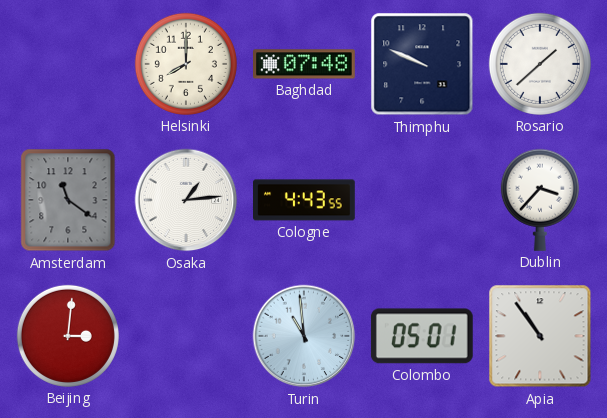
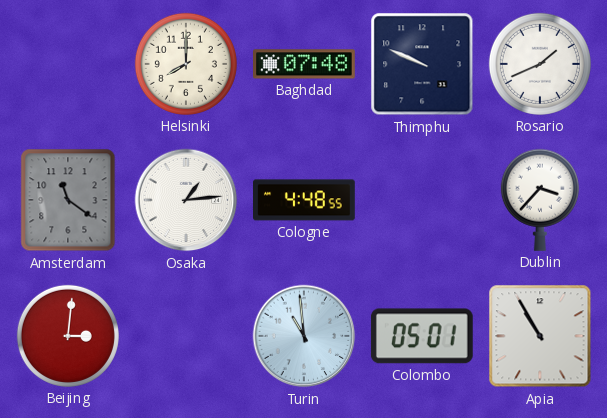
Rosario: 1:38 -> 1:41 (540, 64)
Cologne: 4:43 -> 4:48 (305, 200)
Apia: 10:54 -> 10:55 (540, 336)
